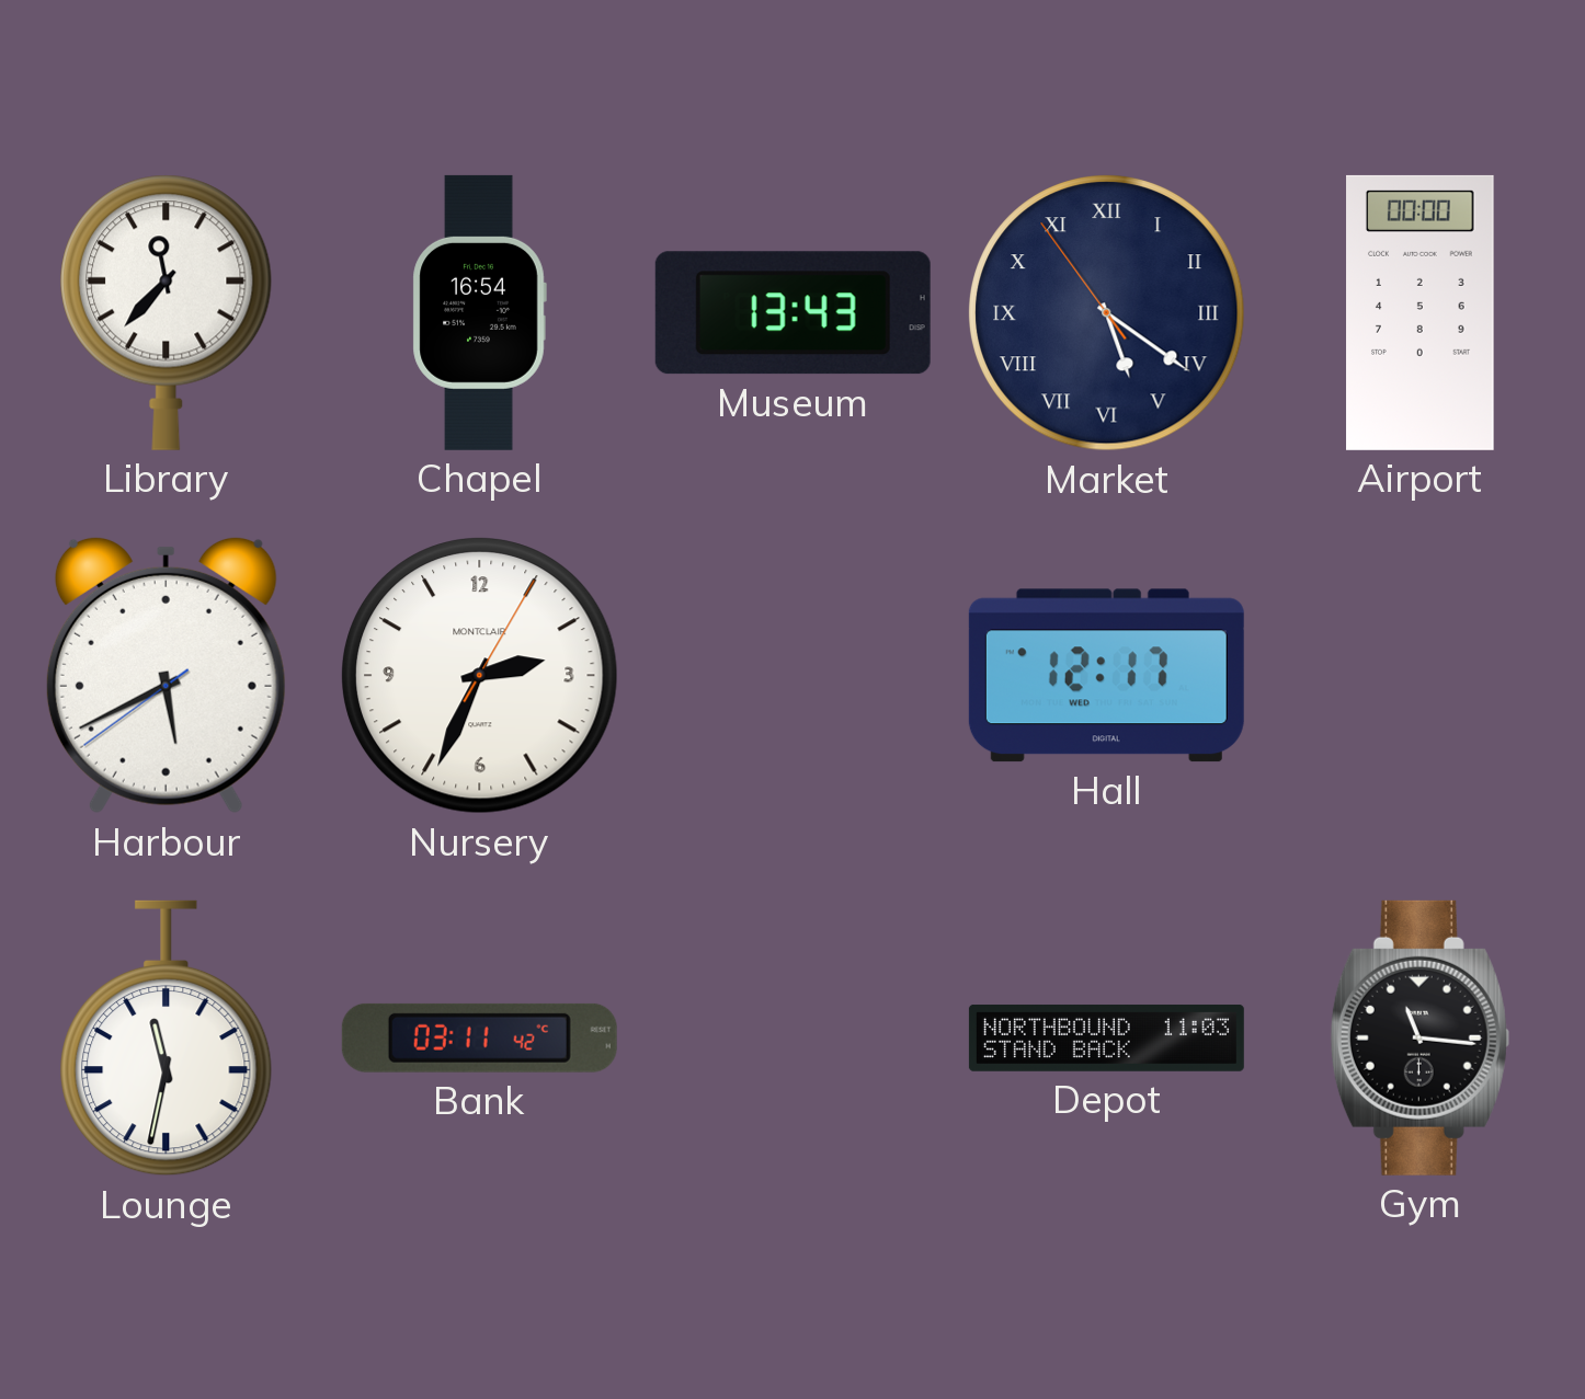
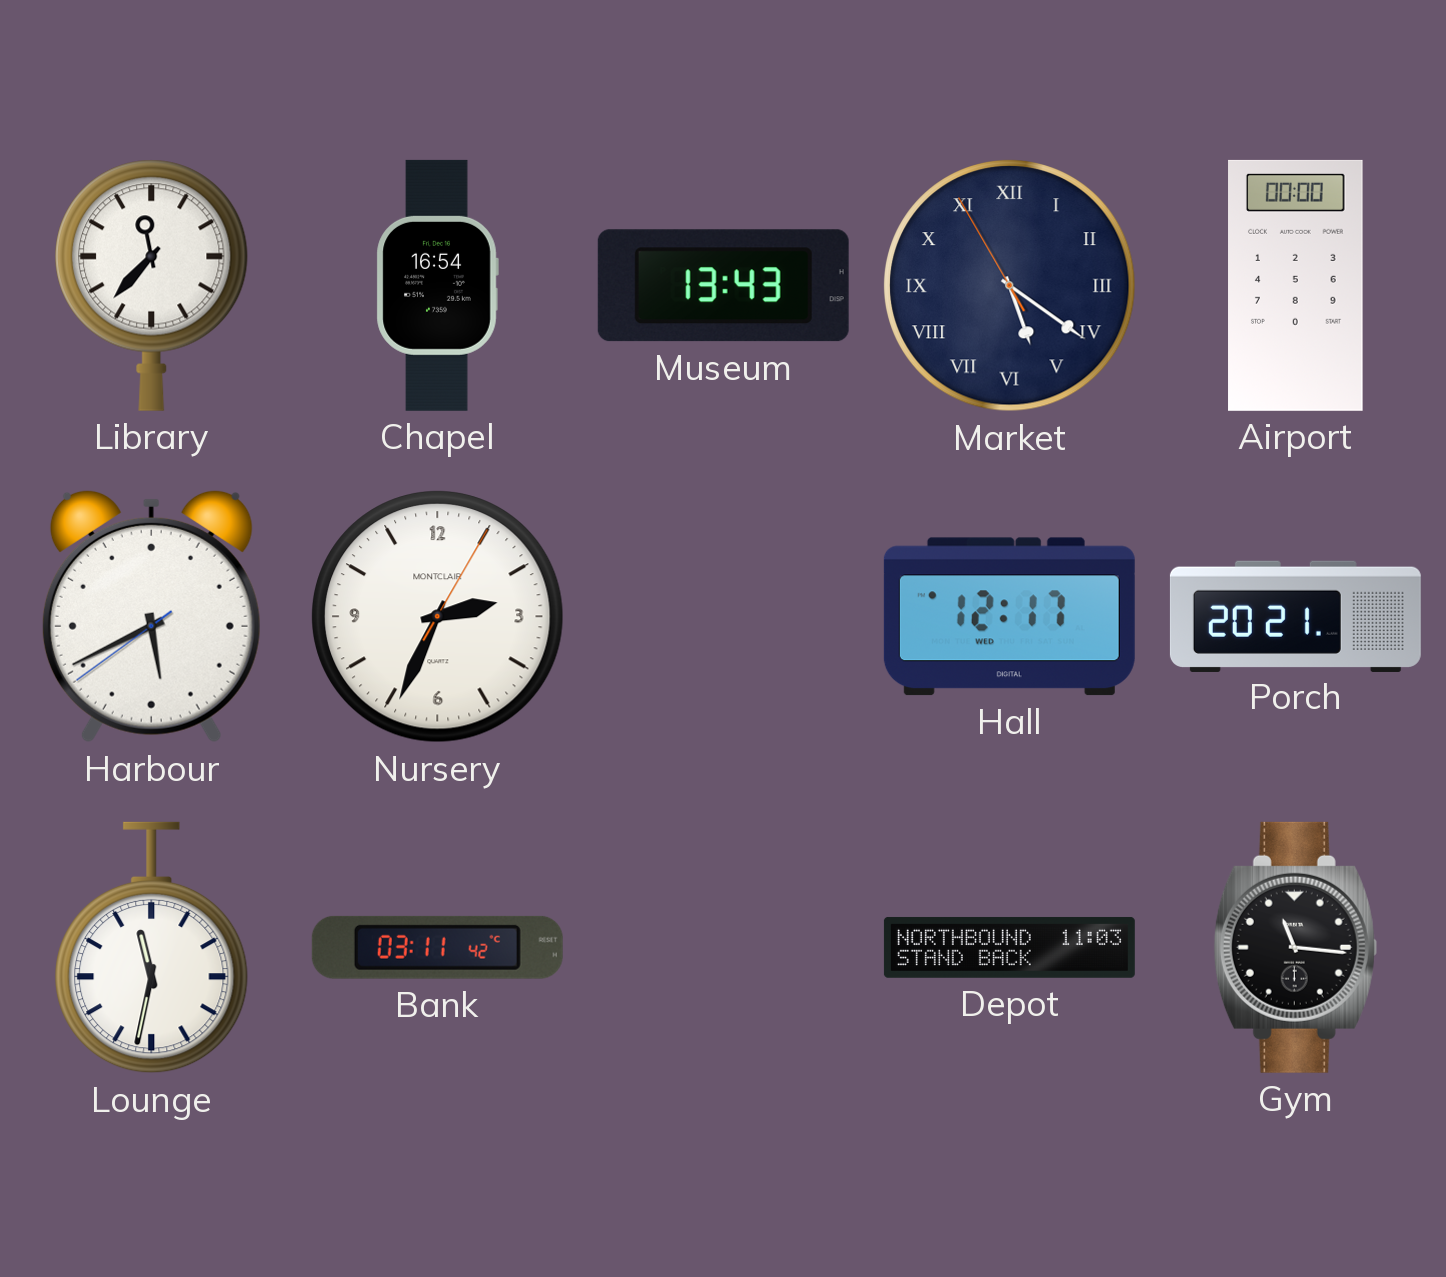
Market: 5:20:54 -> 5:20:55 (1010, 286)
Porch: none -> 20:21 (1295, 616)
